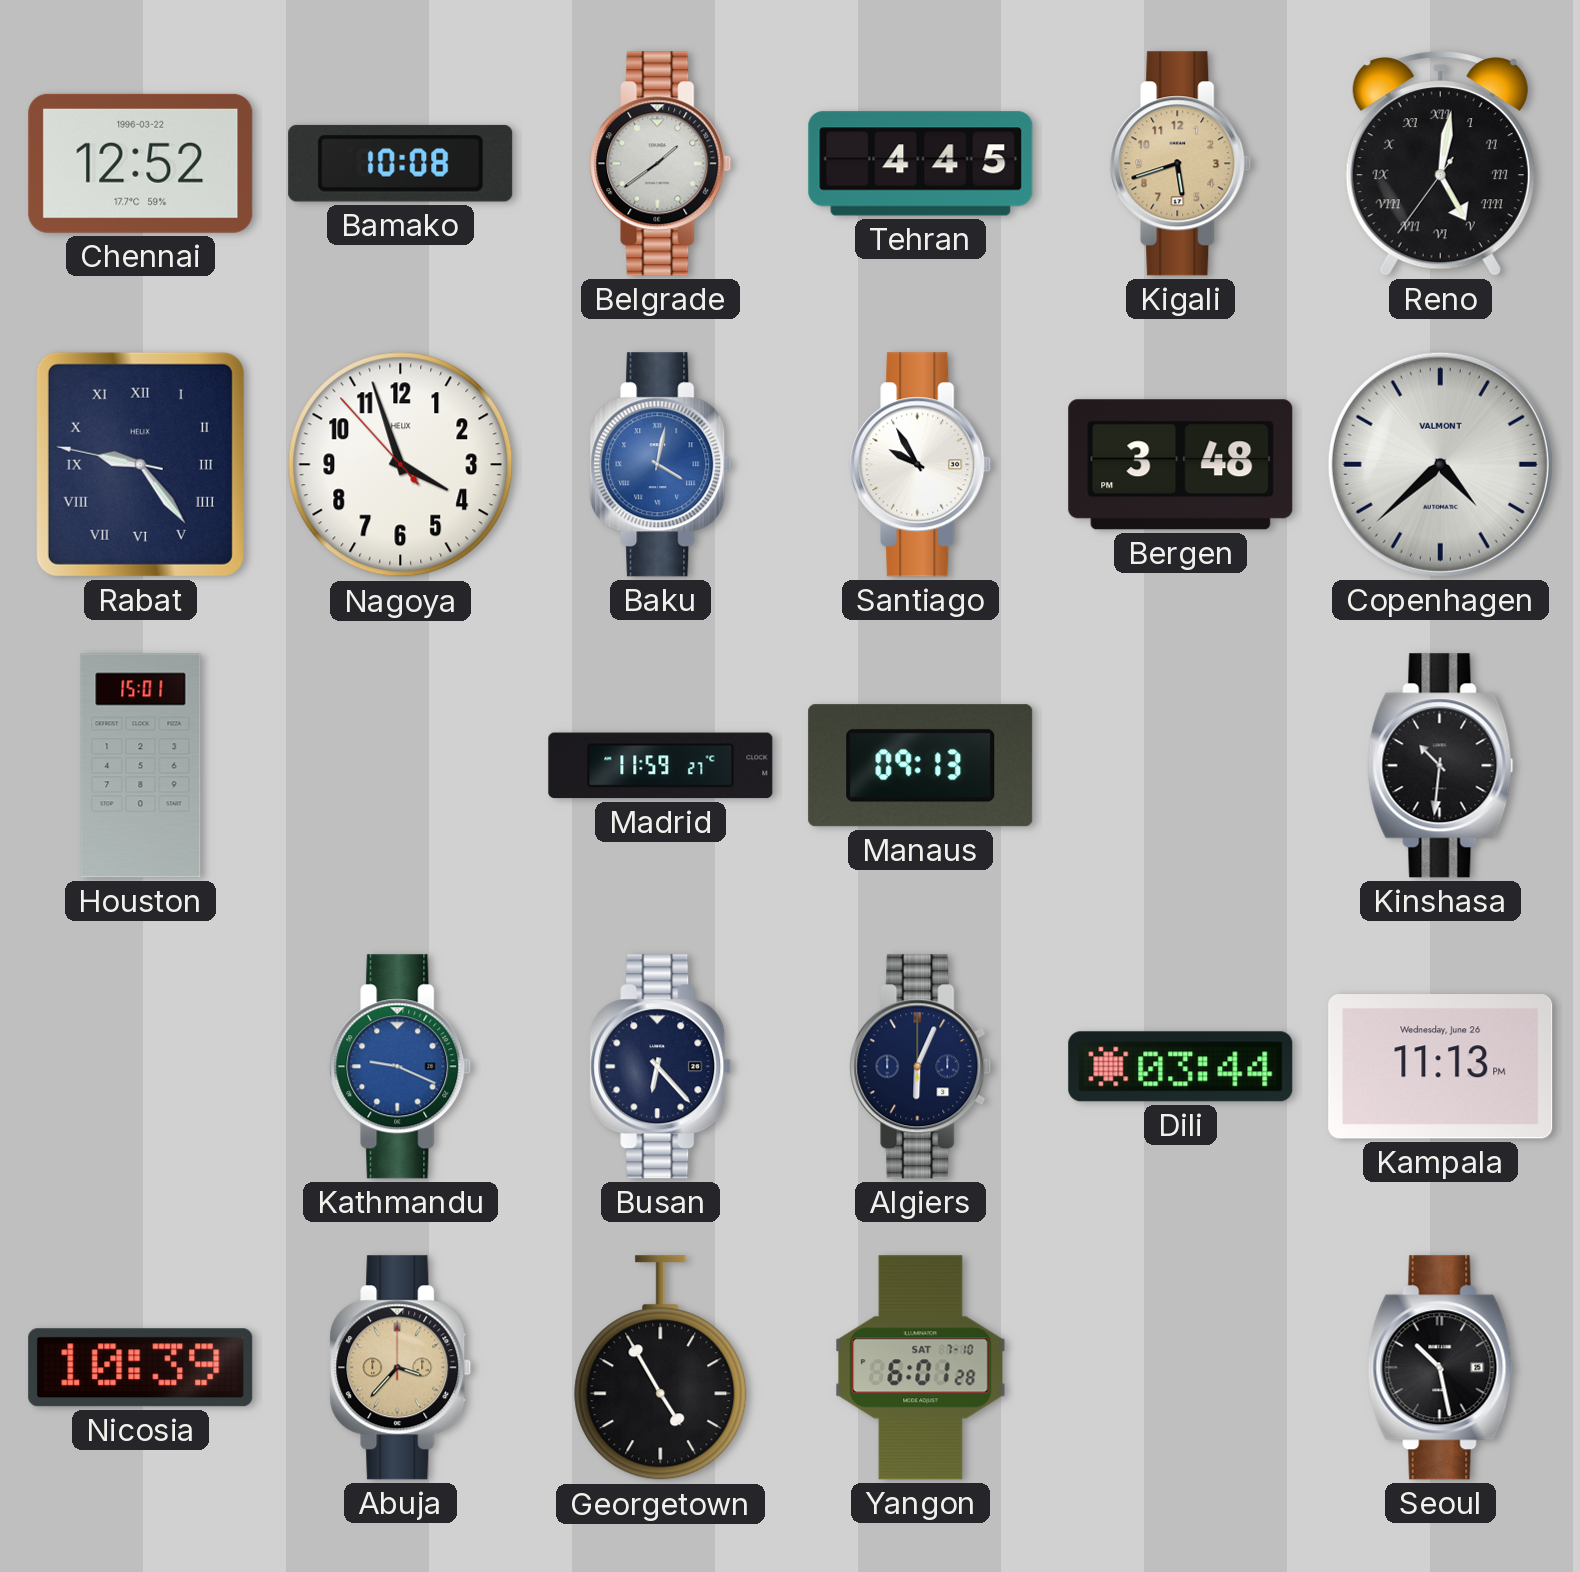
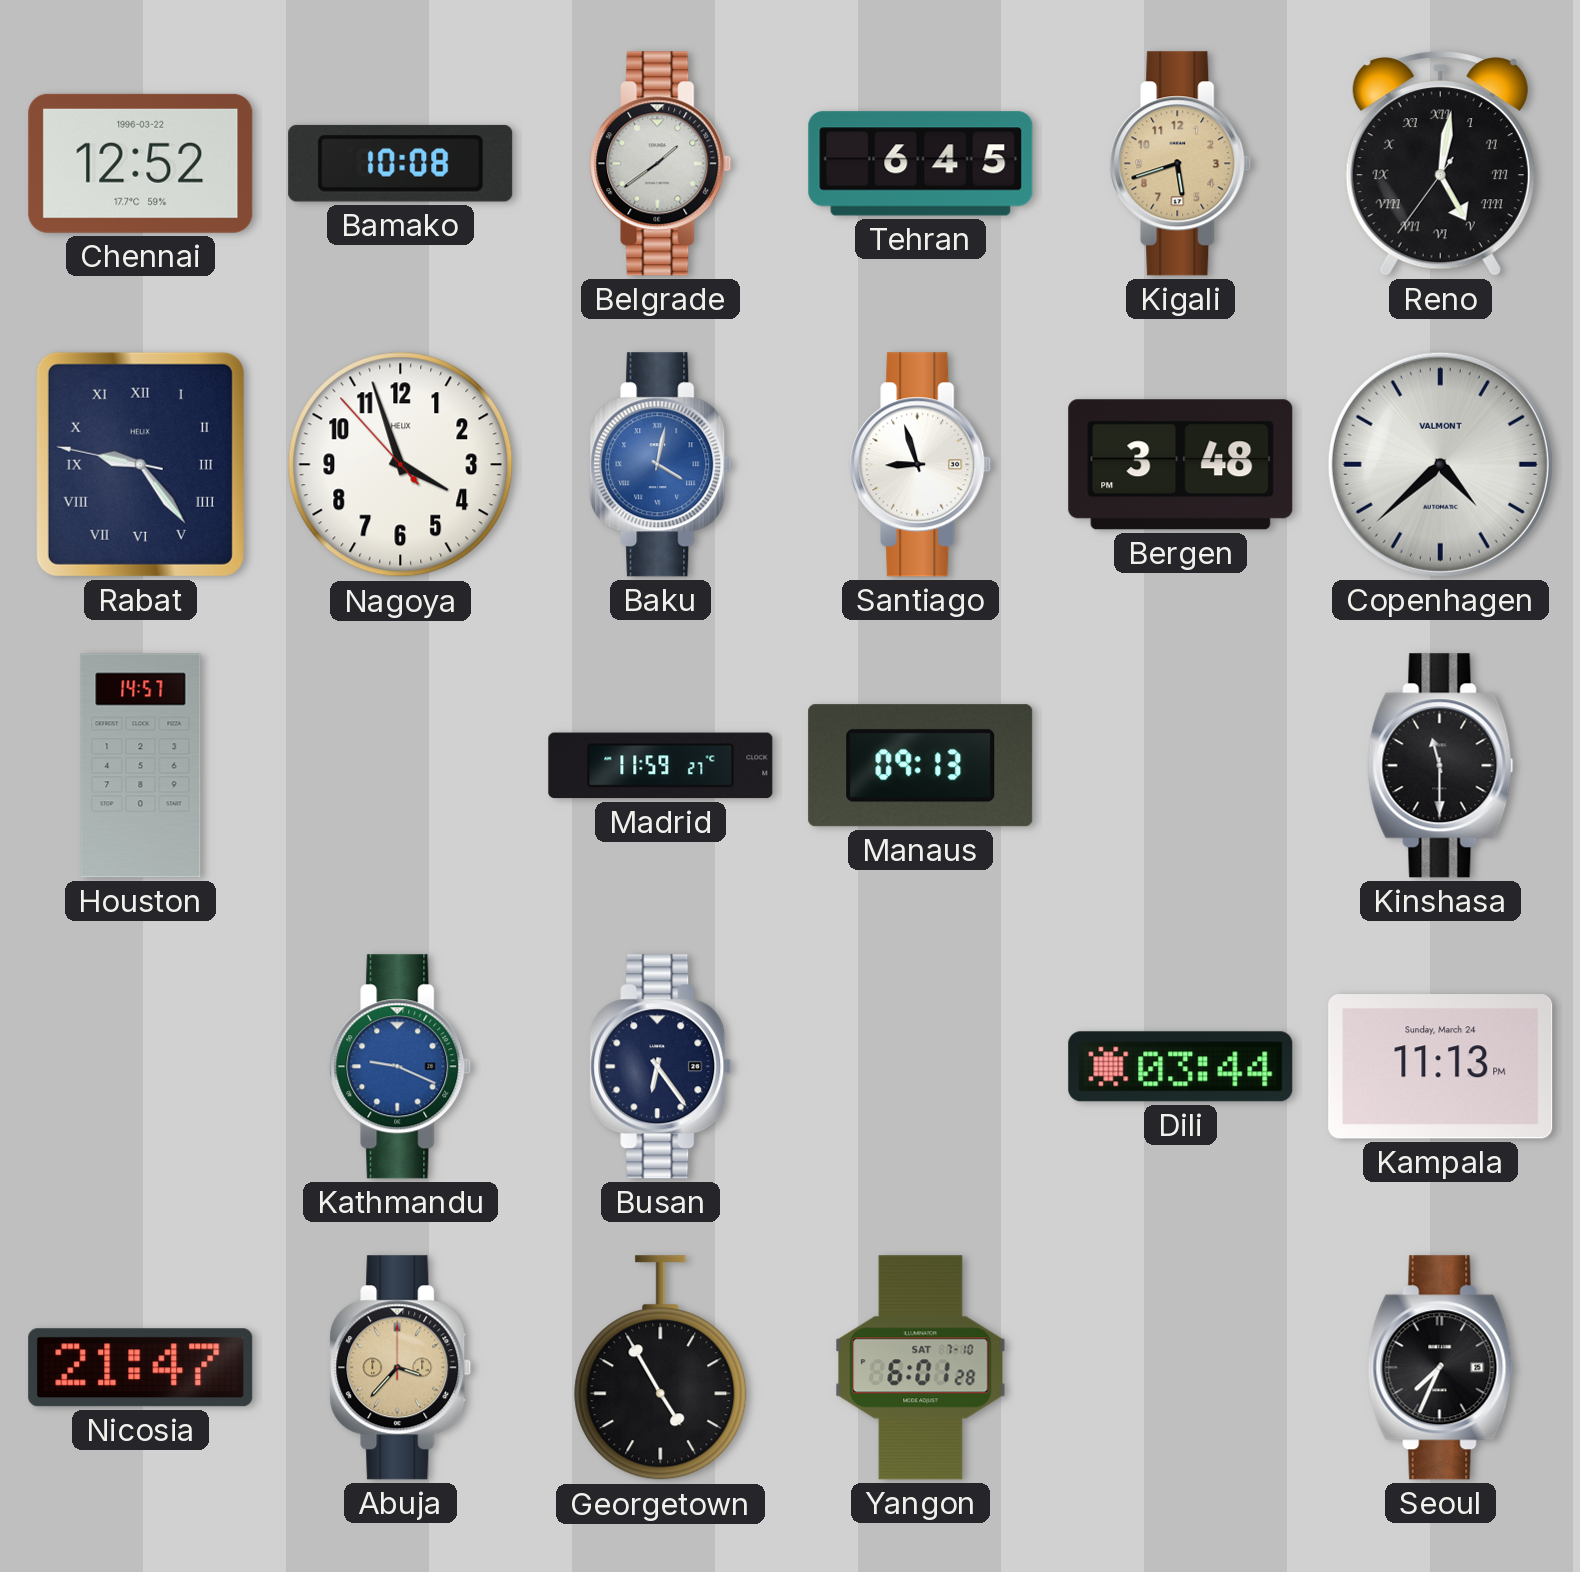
Tehran: 4:45 -> 6:45 (921, 164)
Santiago: 9:55 -> 8:57 (921, 465)
Houston: 15:01 -> 14:57 (141, 766)
Kinshasa: 10:31 -> 11:30 (1441, 766)
Busan: 6:23 -> 6:24 (661, 1067)
Algiers: 6:04 -> none (921, 1067)
Kampala date: Wednesday, June 26 -> Sunday, March 24 (1441, 1067)
Nicosia: 10:39 -> 21:47 (141, 1368)
Seoul: 10:28 -> 7:34 (1441, 1368)
